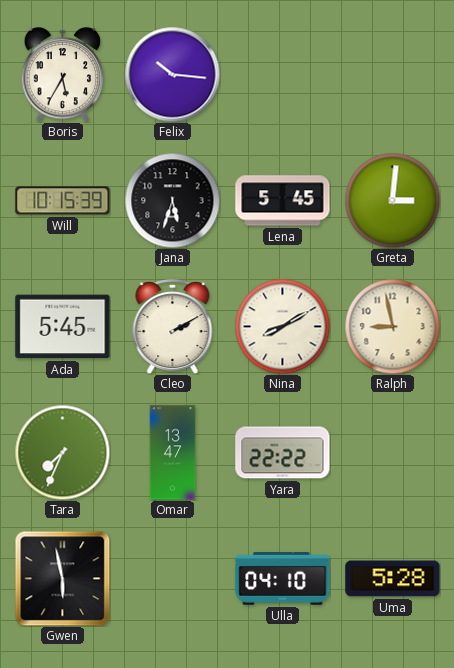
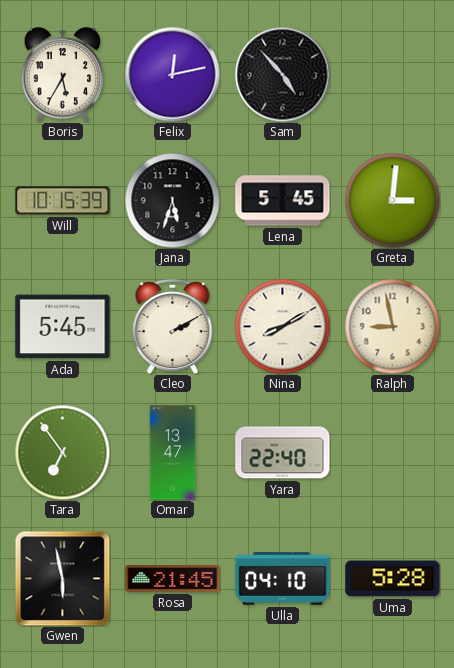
Felix: 10:16 -> 12:13 (172, 74)
Sam: none -> 4:53 (282, 74)
Tara: 7:34 -> 6:54 (62, 452)
Yara: 22:22 -> 22:40 (283, 453)
Rosa: none -> 21:45 (173, 579)
